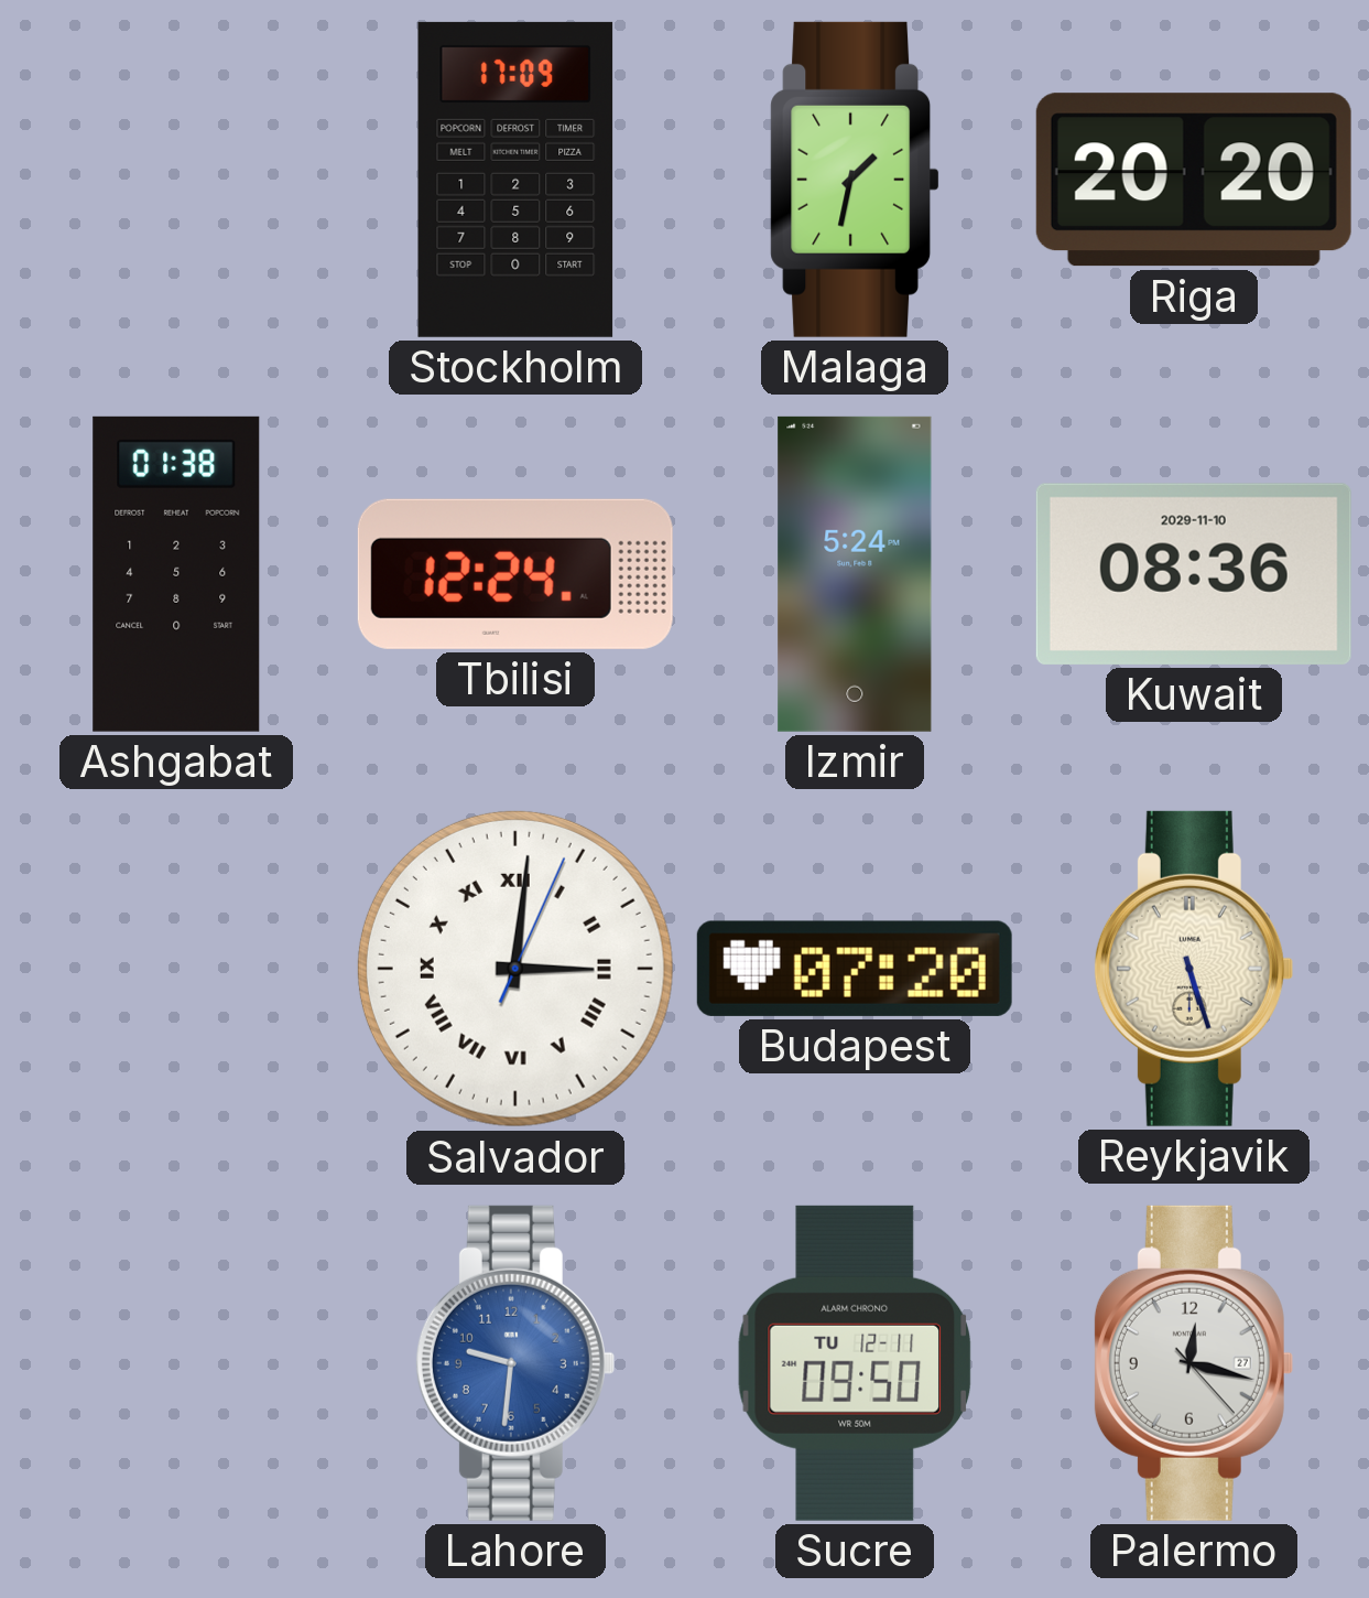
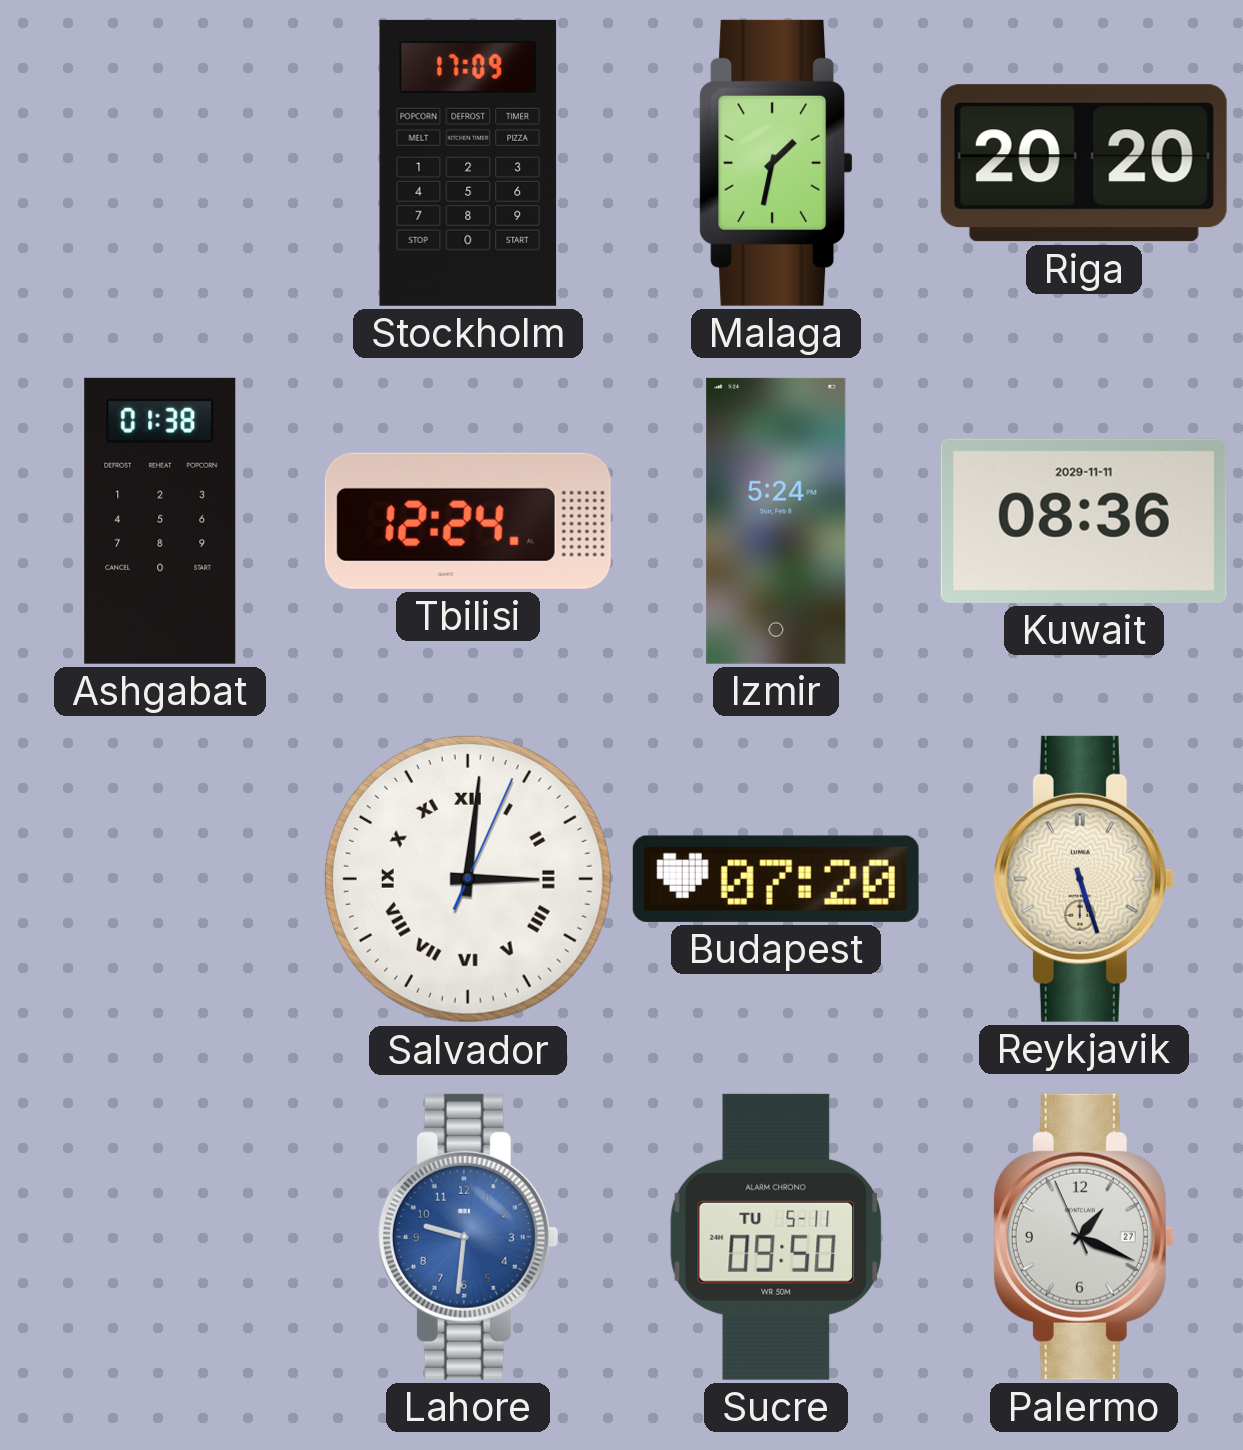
Kuwait date: 2029-11-10 -> 2029-11-11 (1084, 521)
Sucre date: TU 12-11 -> TU 5-11 (775, 1237)
Palermo: 12:17 -> 1:18 (1083, 1237)
